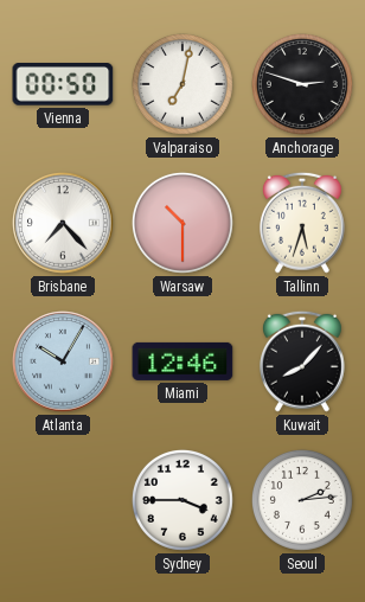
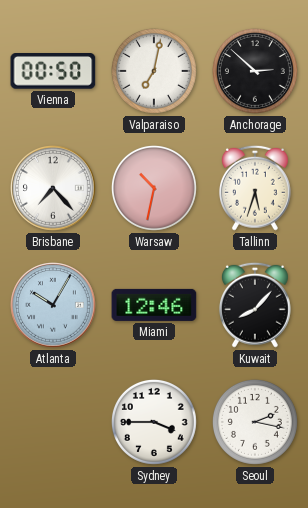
Anchorage: 2:48 -> 2:52 (255, 71)
Warsaw: 10:30 -> 10:32 (154, 188)
Seoul: 2:14 -> 2:17 (255, 422)
